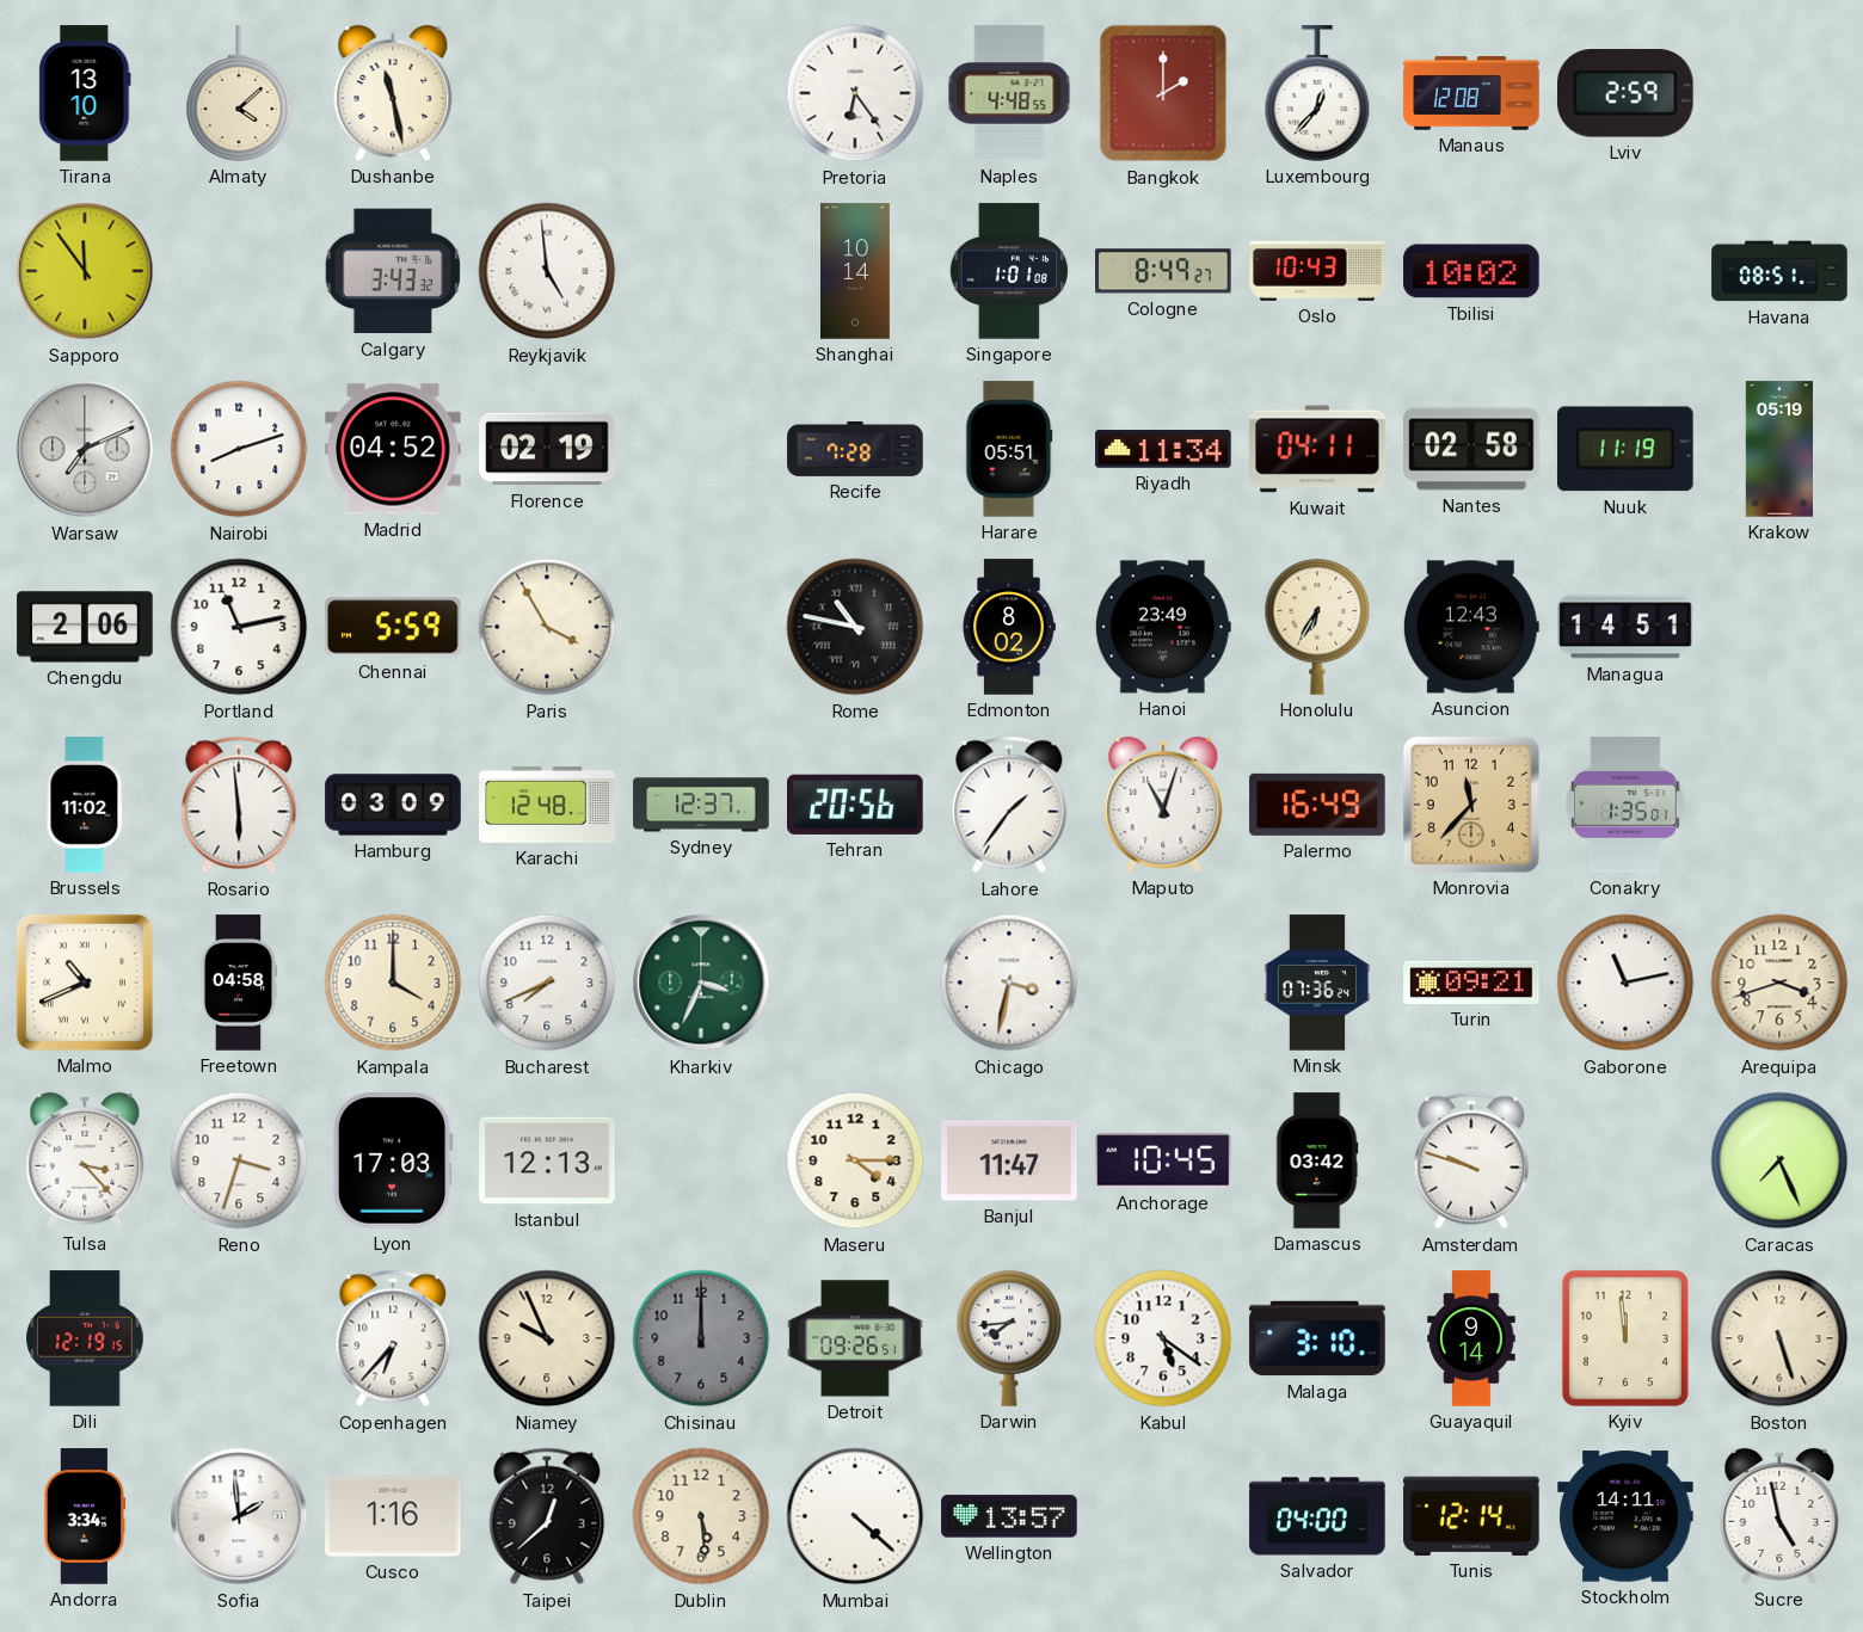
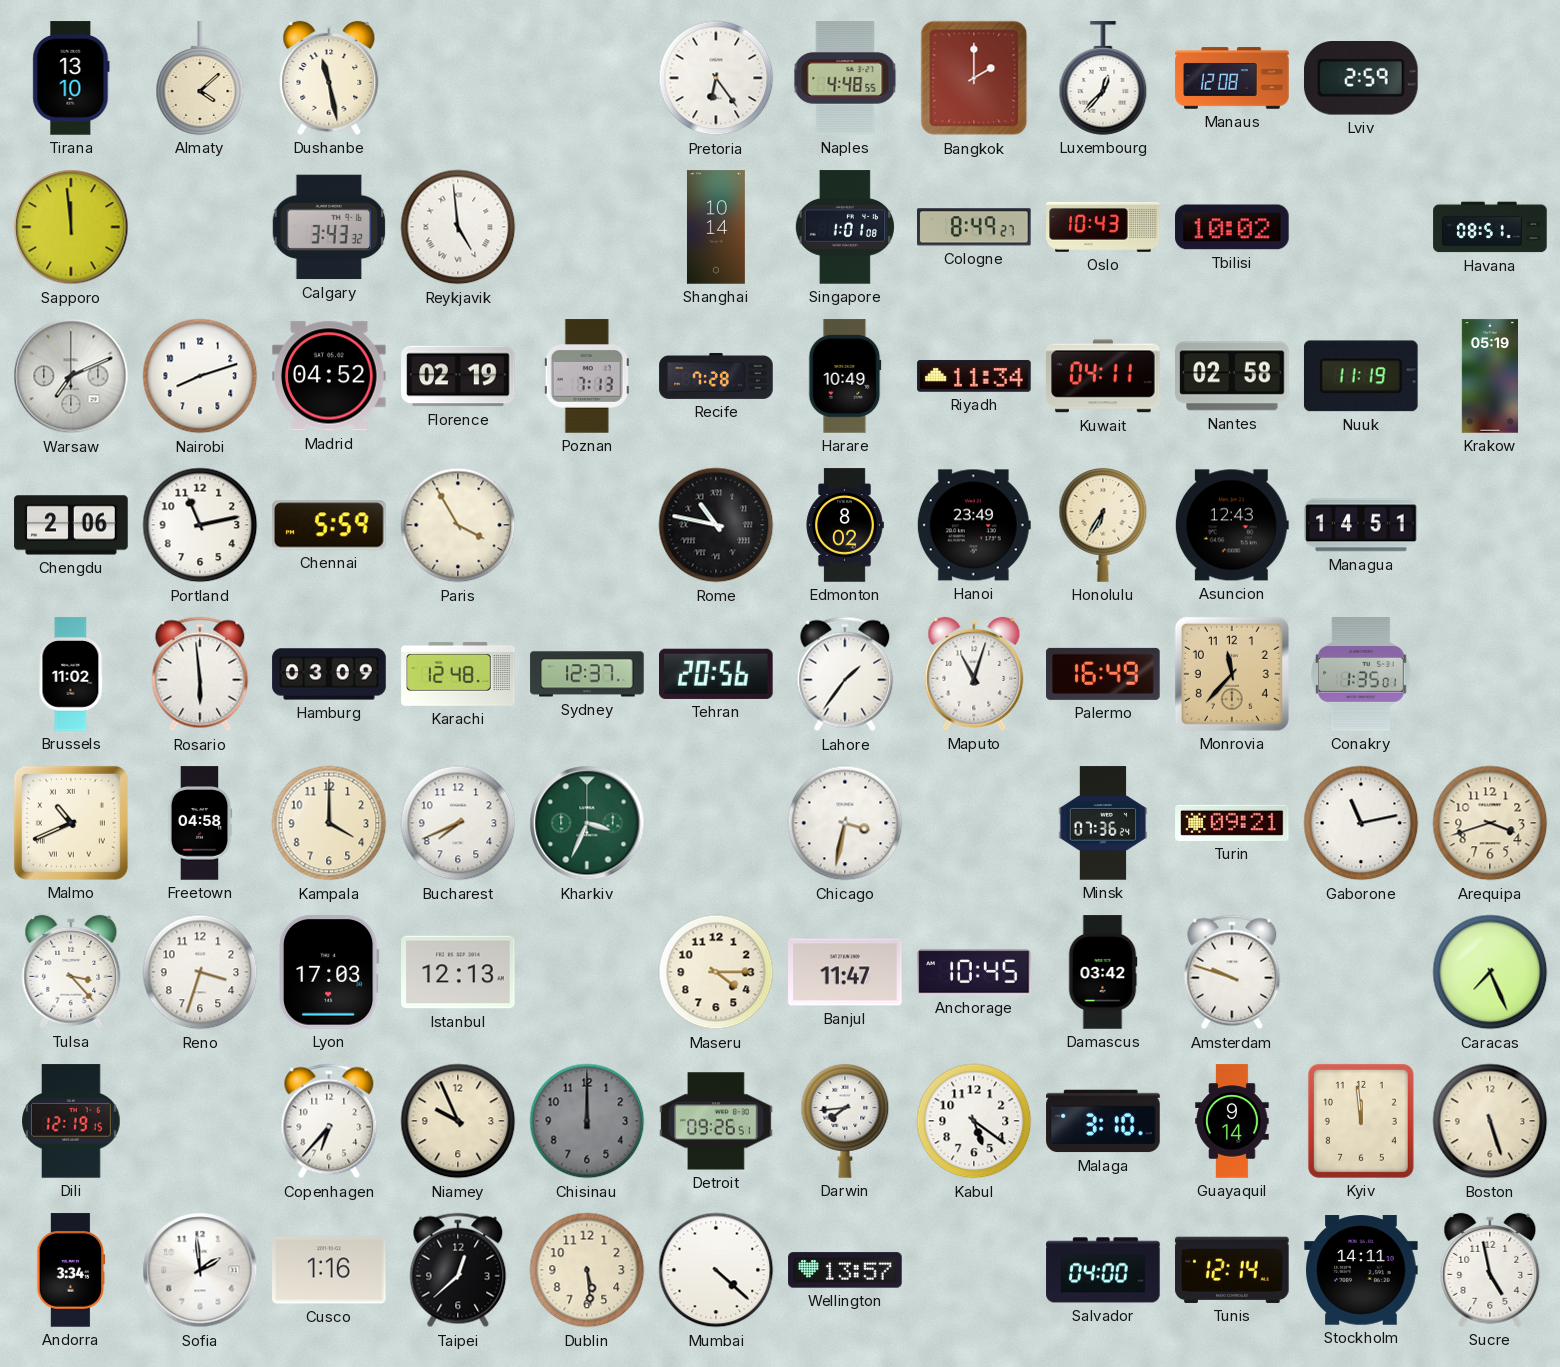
Sapporo: 11:54 -> 11:59 (71, 227)
Poznan: none -> 7:13 (587, 376)
Harare: 05:51 -> 10:49 (845, 376)
